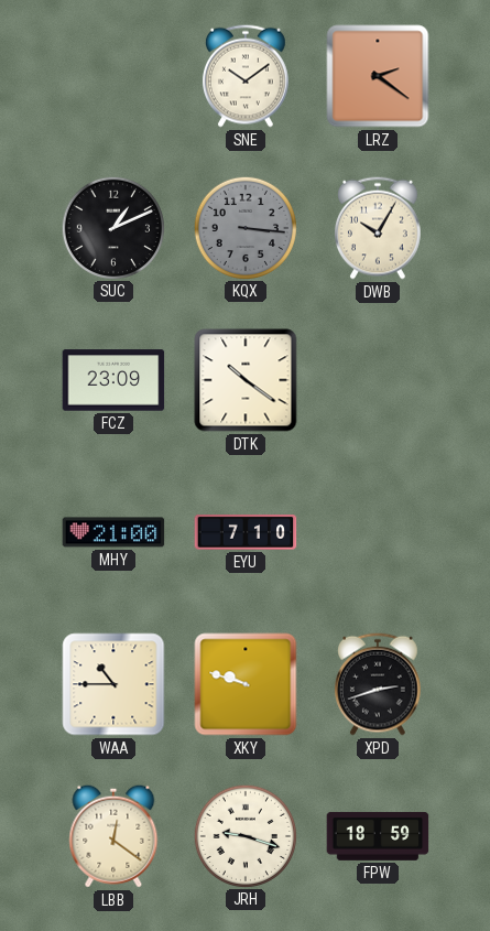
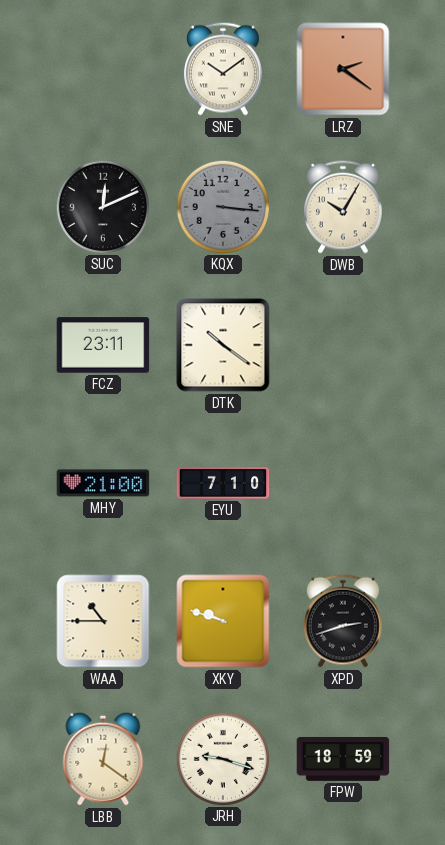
SUC: 1:11 -> 12:11 (102, 206)
FCZ: 23:09 -> 23:11 (103, 345)
